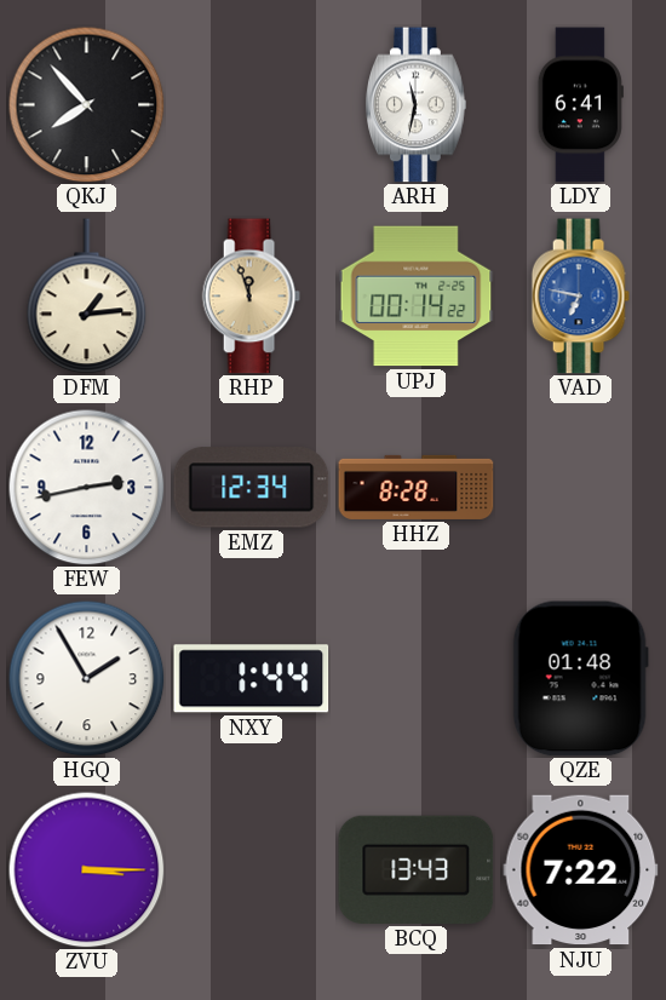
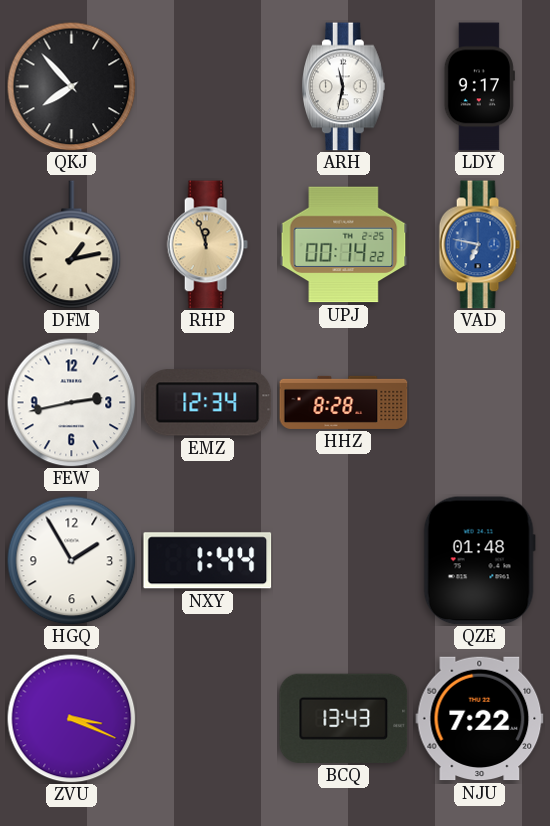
LDY: 6:41 -> 9:17 (479, 87)
DFM: 1:14 -> 1:13 (72, 245)
ZVU: 3:15 -> 3:19 (71, 718)
